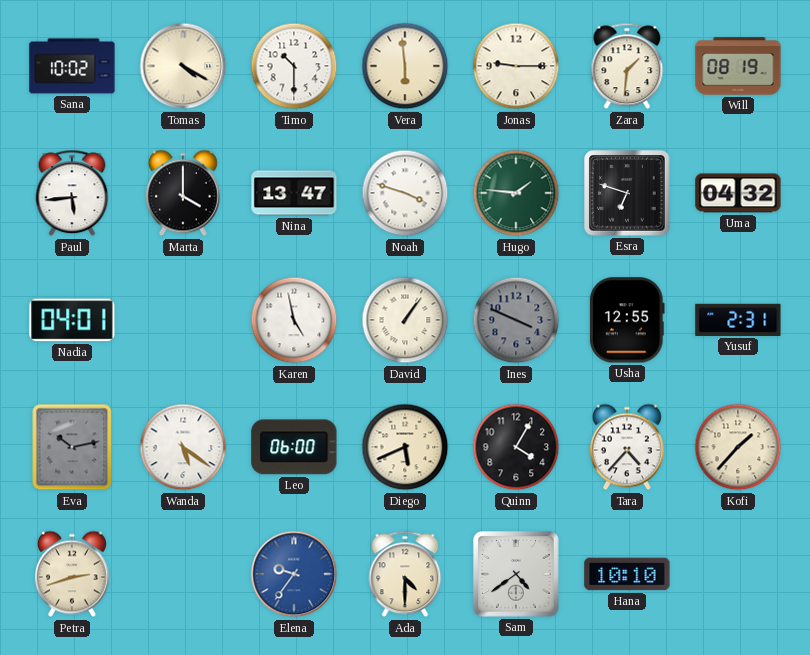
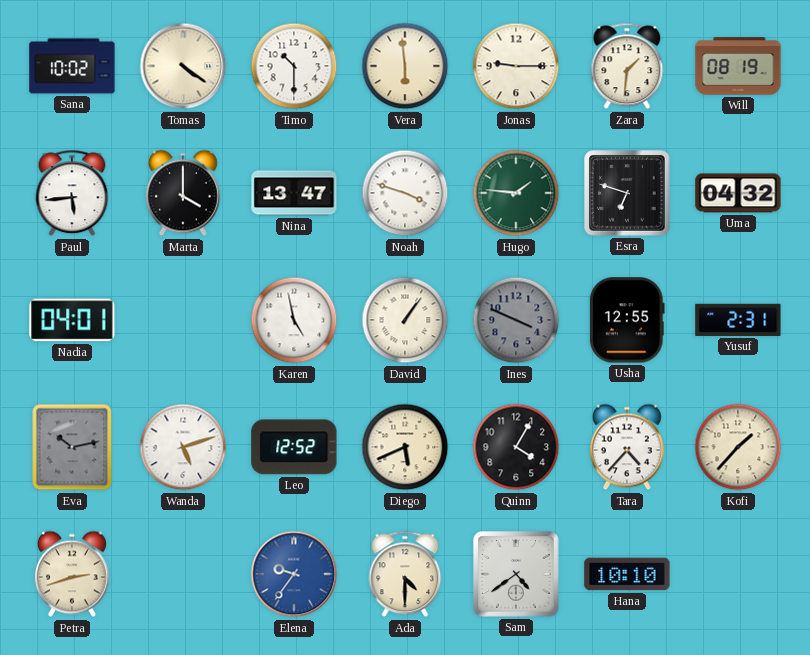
Tomas: 4:20 -> 4:21 (183, 66)
Wanda: 5:21 -> 5:12 (183, 447)
Leo: 06:00 -> 12:52 (294, 447)
